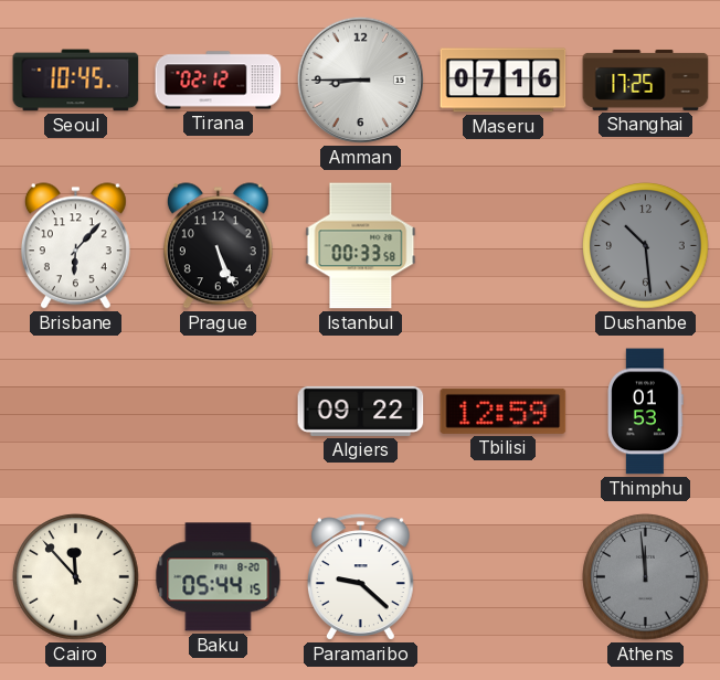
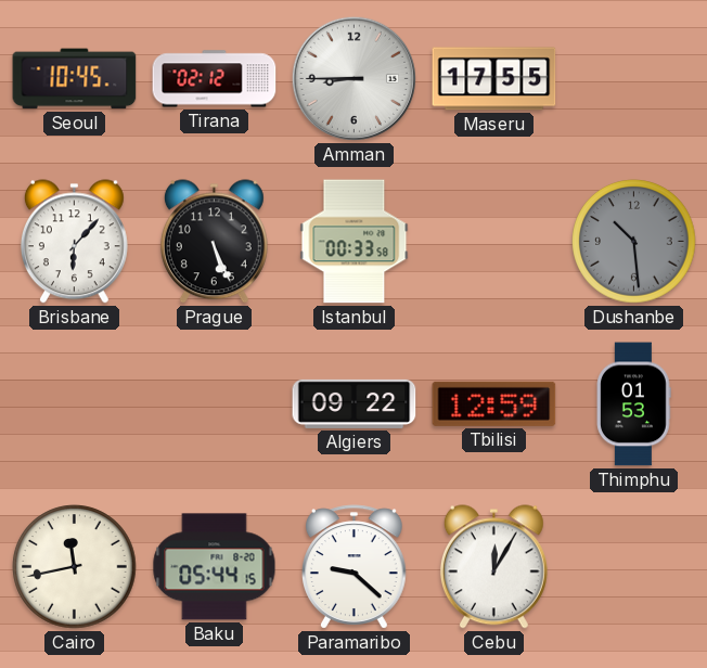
Maseru: 07:16 -> 17:55 (494, 79)
Shanghai: 17:25 -> none (646, 79)
Cairo: 11:53 -> 11:43 (75, 567)
Cebu: none -> 12:05 (493, 567)
Athens: 11:59 -> none (646, 577)
